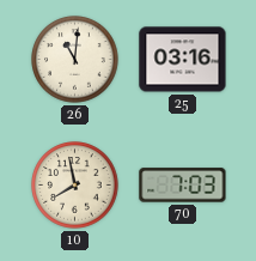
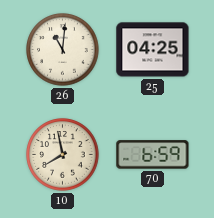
25: 03:16 -> 04:25 (153, 50)
70: 7:03 -> 6:59 (153, 155)
